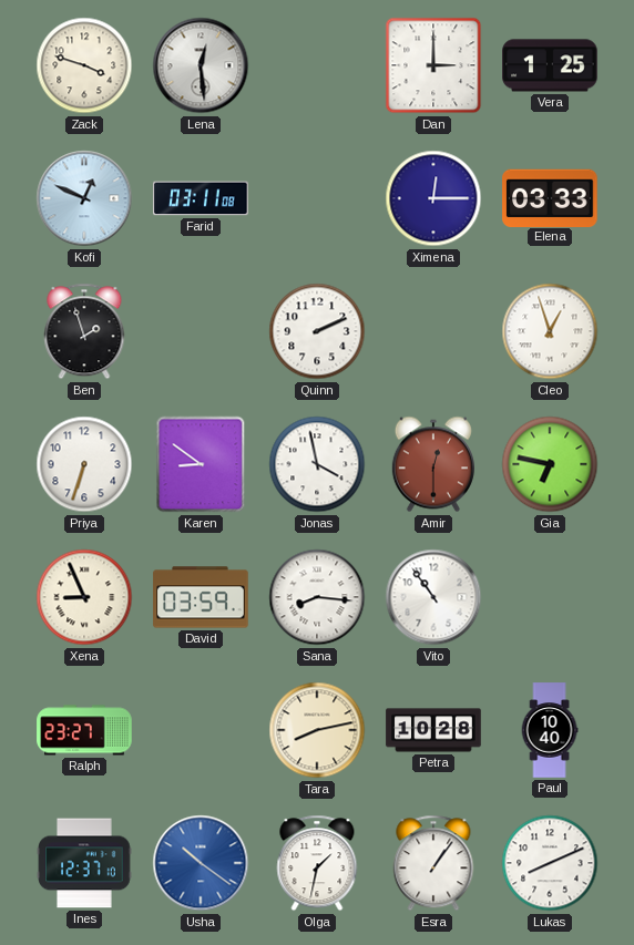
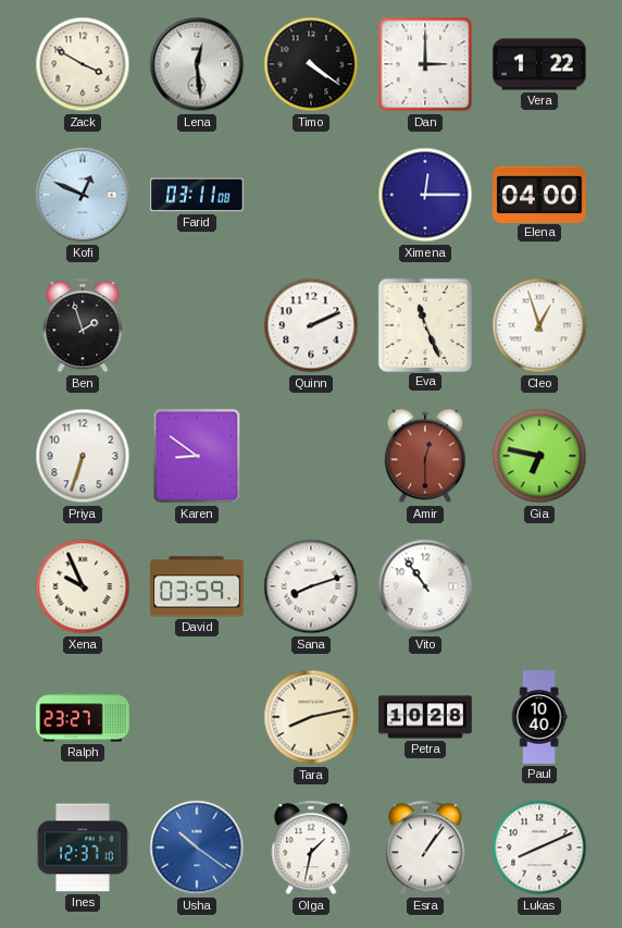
Zack: 3:48 -> 3:50 (83, 64)
Timo: none -> 4:21 (311, 64)
Vera: 1:25 -> 1:22 (539, 64)
Elena: 03:33 -> 04:00 (539, 194)
Eva: none -> 11:26 (424, 324)
Jonas: 3:58 -> none (317, 464)
Xena: 8:56 -> 9:56 (83, 586)
Sana: 8:16 -> 8:12 (311, 586)
